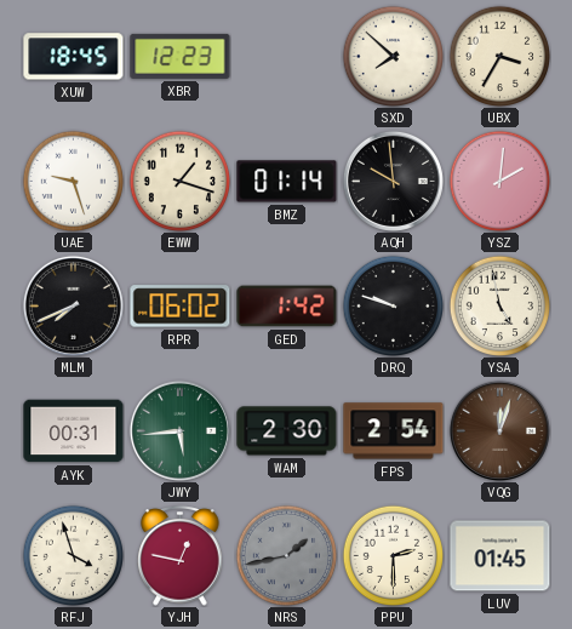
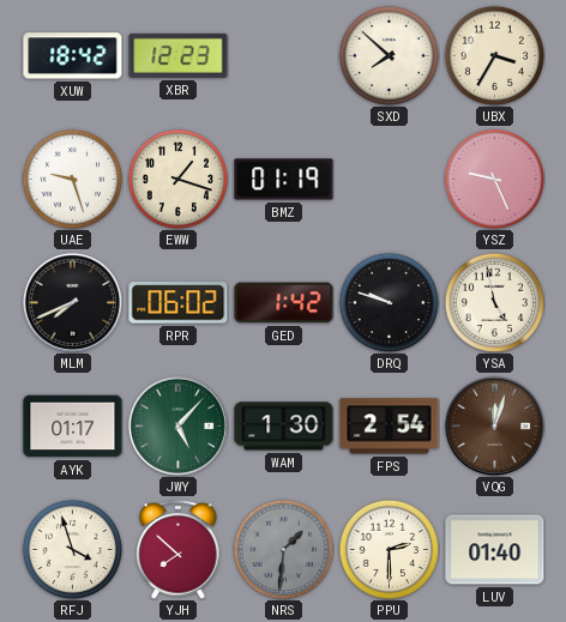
XUW: 18:45 -> 18:42 (73, 56)
BMZ: 01:14 -> 01:19 (284, 180)
AQH: 9:59 -> none (393, 181)
YSZ: 2:01 -> 9:26 (494, 179)
AYK: 00:31 -> 01:17 (73, 427)
JWY: 5:44 -> 5:07 (177, 425)
WAM: 2:30 -> 1:30 (284, 427)
YJH: 12:47 -> 7:52 (179, 550)
NRS: 1:43 -> 1:31 (283, 549)
LUV: 01:45 -> 01:40 (495, 550)
